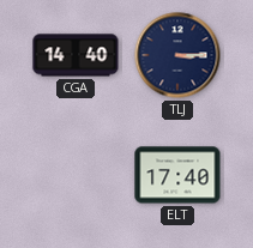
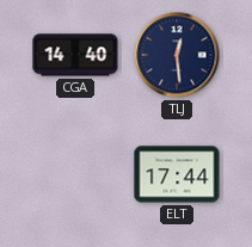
TLJ: 3:15 -> 12:29 (177, 55)
ELT: 17:40 -> 17:44 (177, 174)
